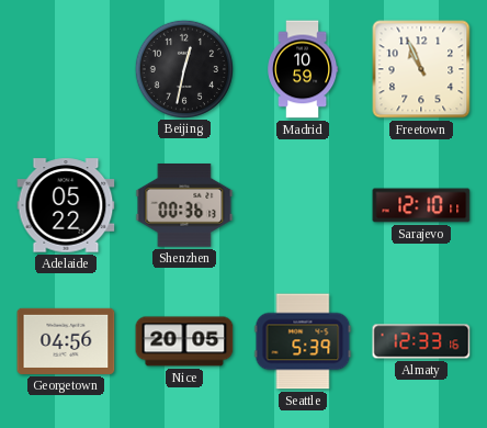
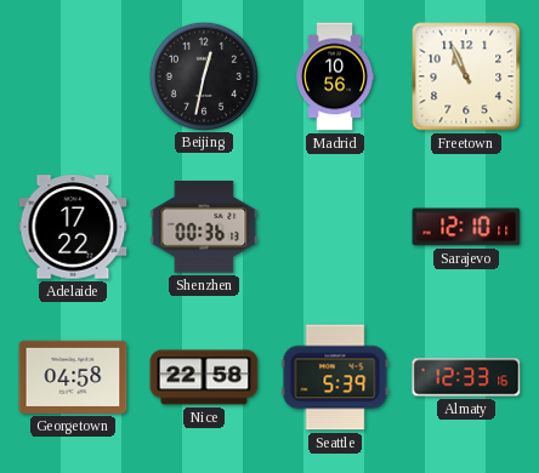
Madrid: 10:59 -> 10:56 (335, 76)
Adelaide: 05:22 -> 17:22 (73, 227)
Georgetown: 04:56 -> 04:58 (73, 377)
Nice: 20:05 -> 22:58 (204, 377)
